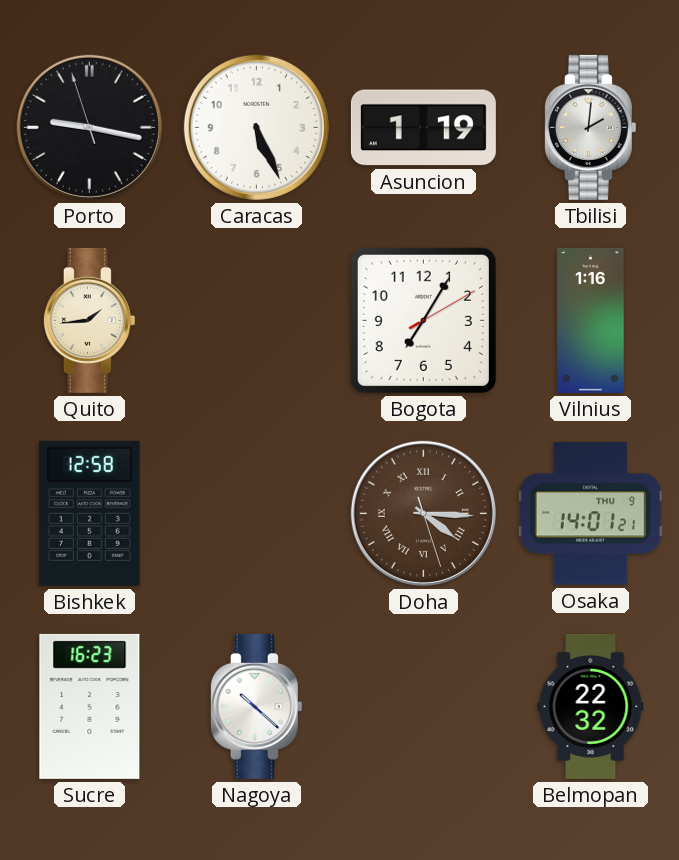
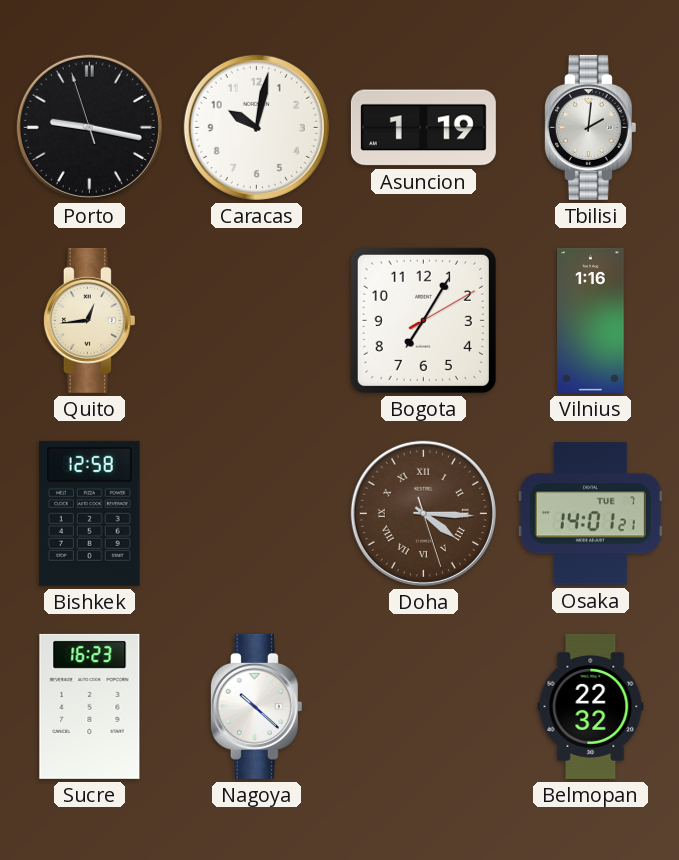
Caracas: 5:26 -> 10:02 (256, 127)
Quito: 1:44 -> 12:44 (89, 320)
Osaka date: THU 9 -> TUE 7 (590, 514)
